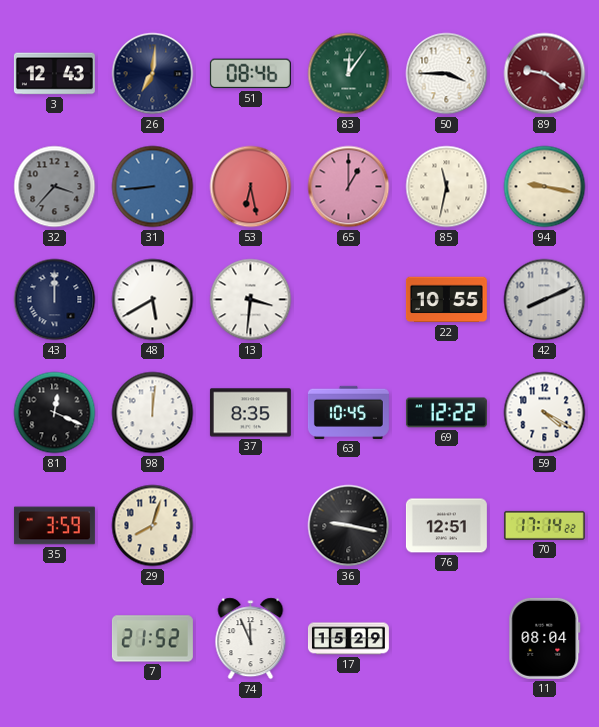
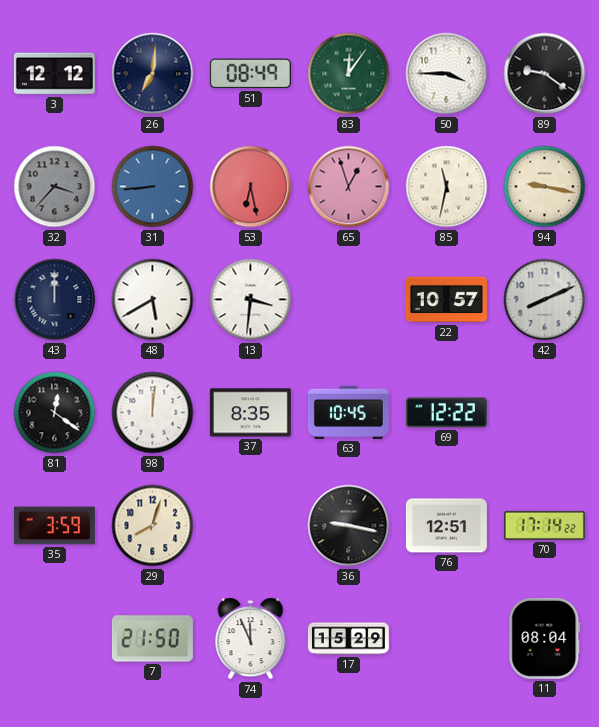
3: 12:43 -> 12:12 (54, 74)
51: 08:46 -> 08:49 (250, 74)
89 dial: burgundy -> black (545, 74)
65: 1:00 -> 12:57 (349, 187)
22: 10:55 -> 10:57 (446, 300)
81: 12:19 -> 12:21 (55, 413)
59: 4:20 -> none (545, 413)
7: 21:52 -> 21:50 (152, 639)
